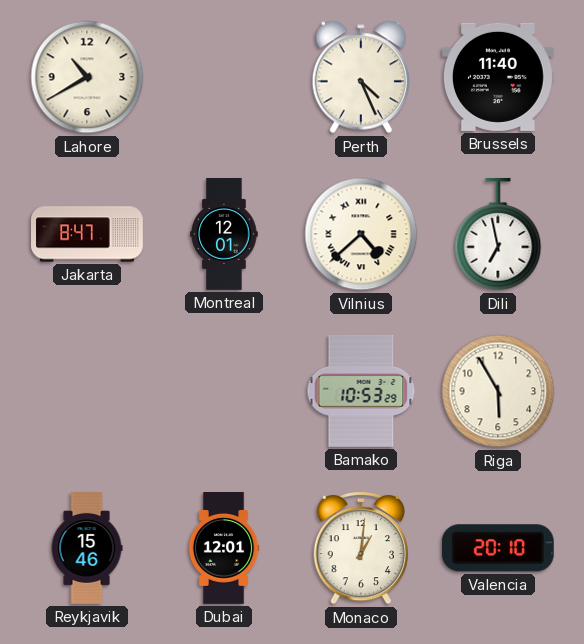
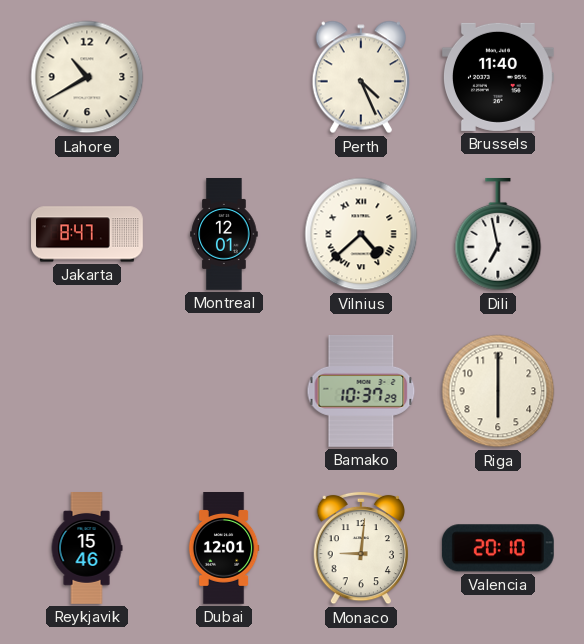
Bamako: 10:53 -> 10:37 (361, 391)
Riga: 5:55 -> 6:00 (498, 391)
Monaco: 1:01 -> 9:01 (360, 548)
